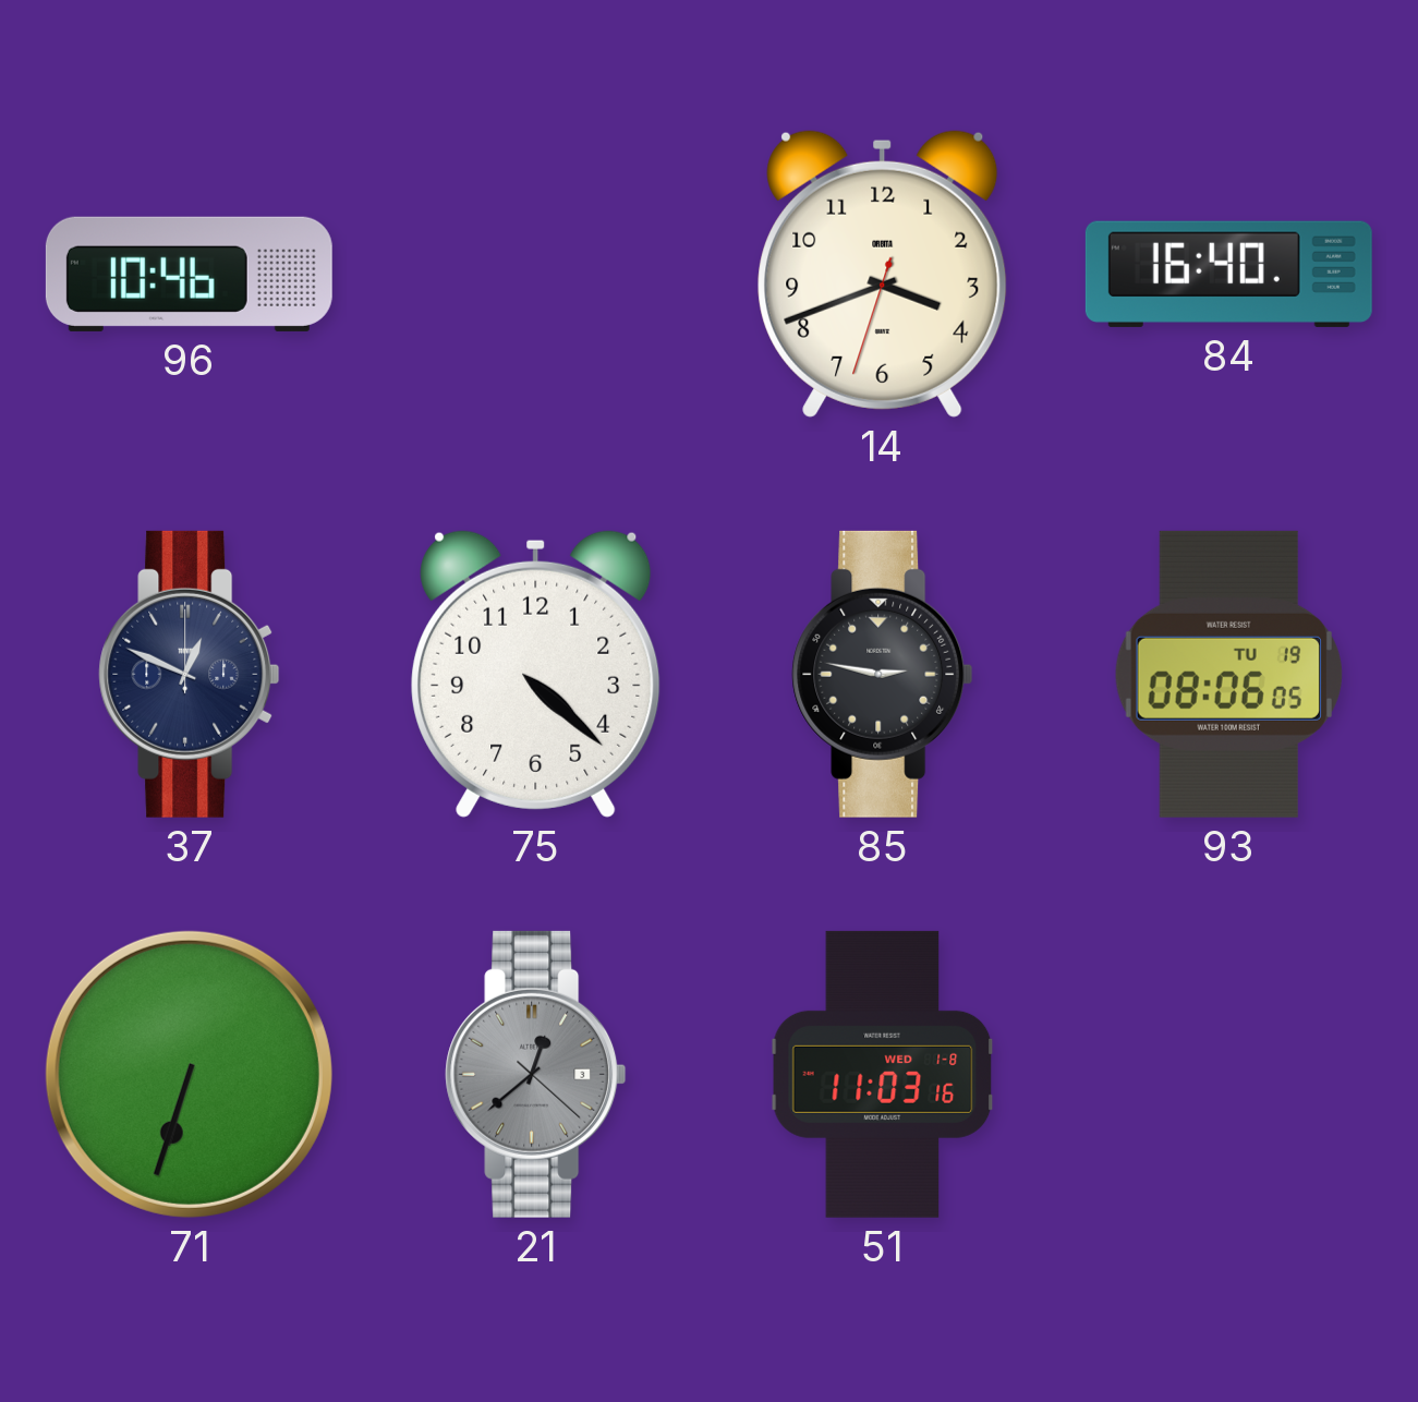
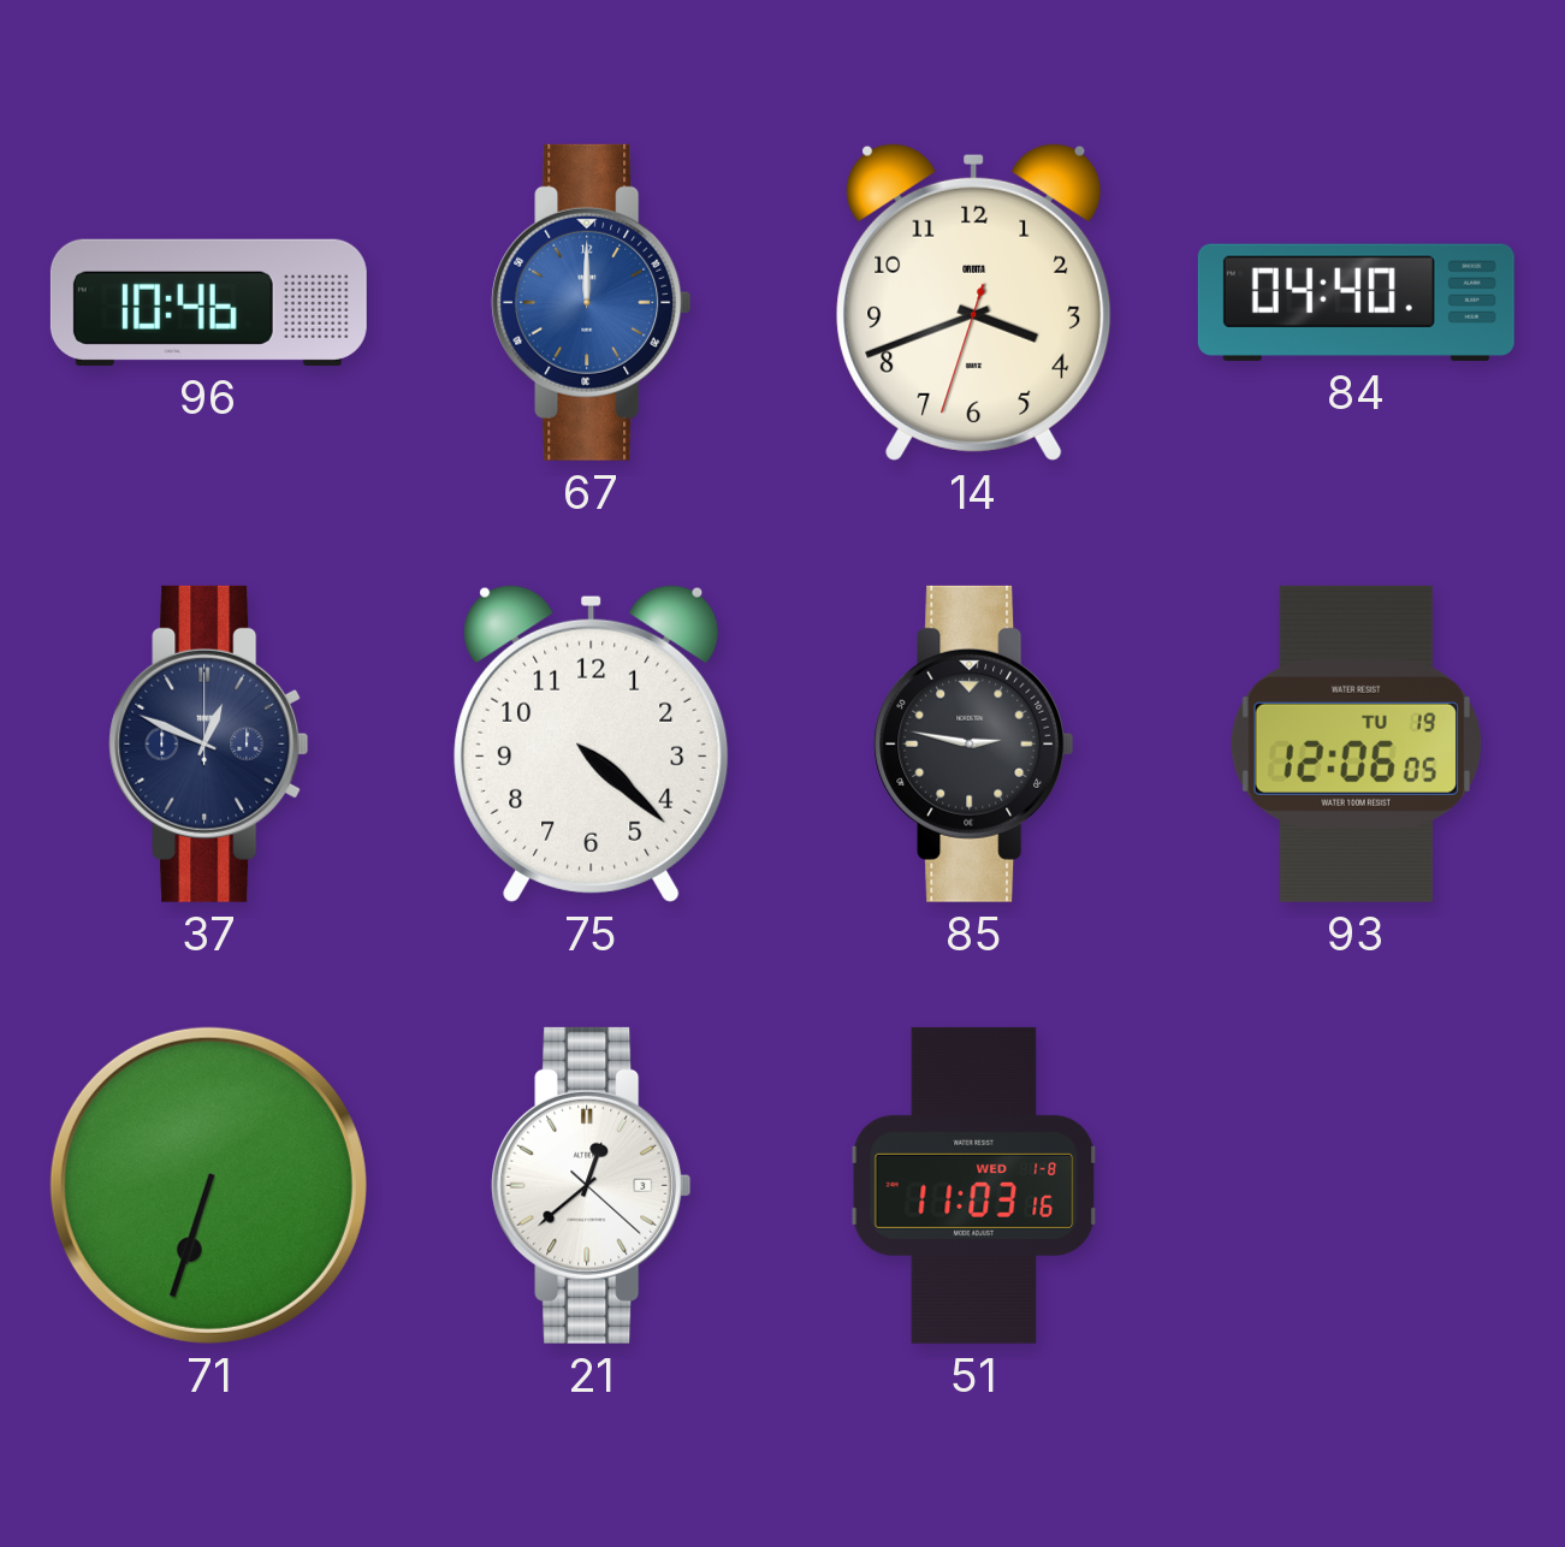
67: none -> 12:00 (592, 302)
84: 16:40 -> 04:40 (1356, 302)
93: 08:06 -> 12:06 (1356, 743)
21 dial: grey -> white (592, 1185)
